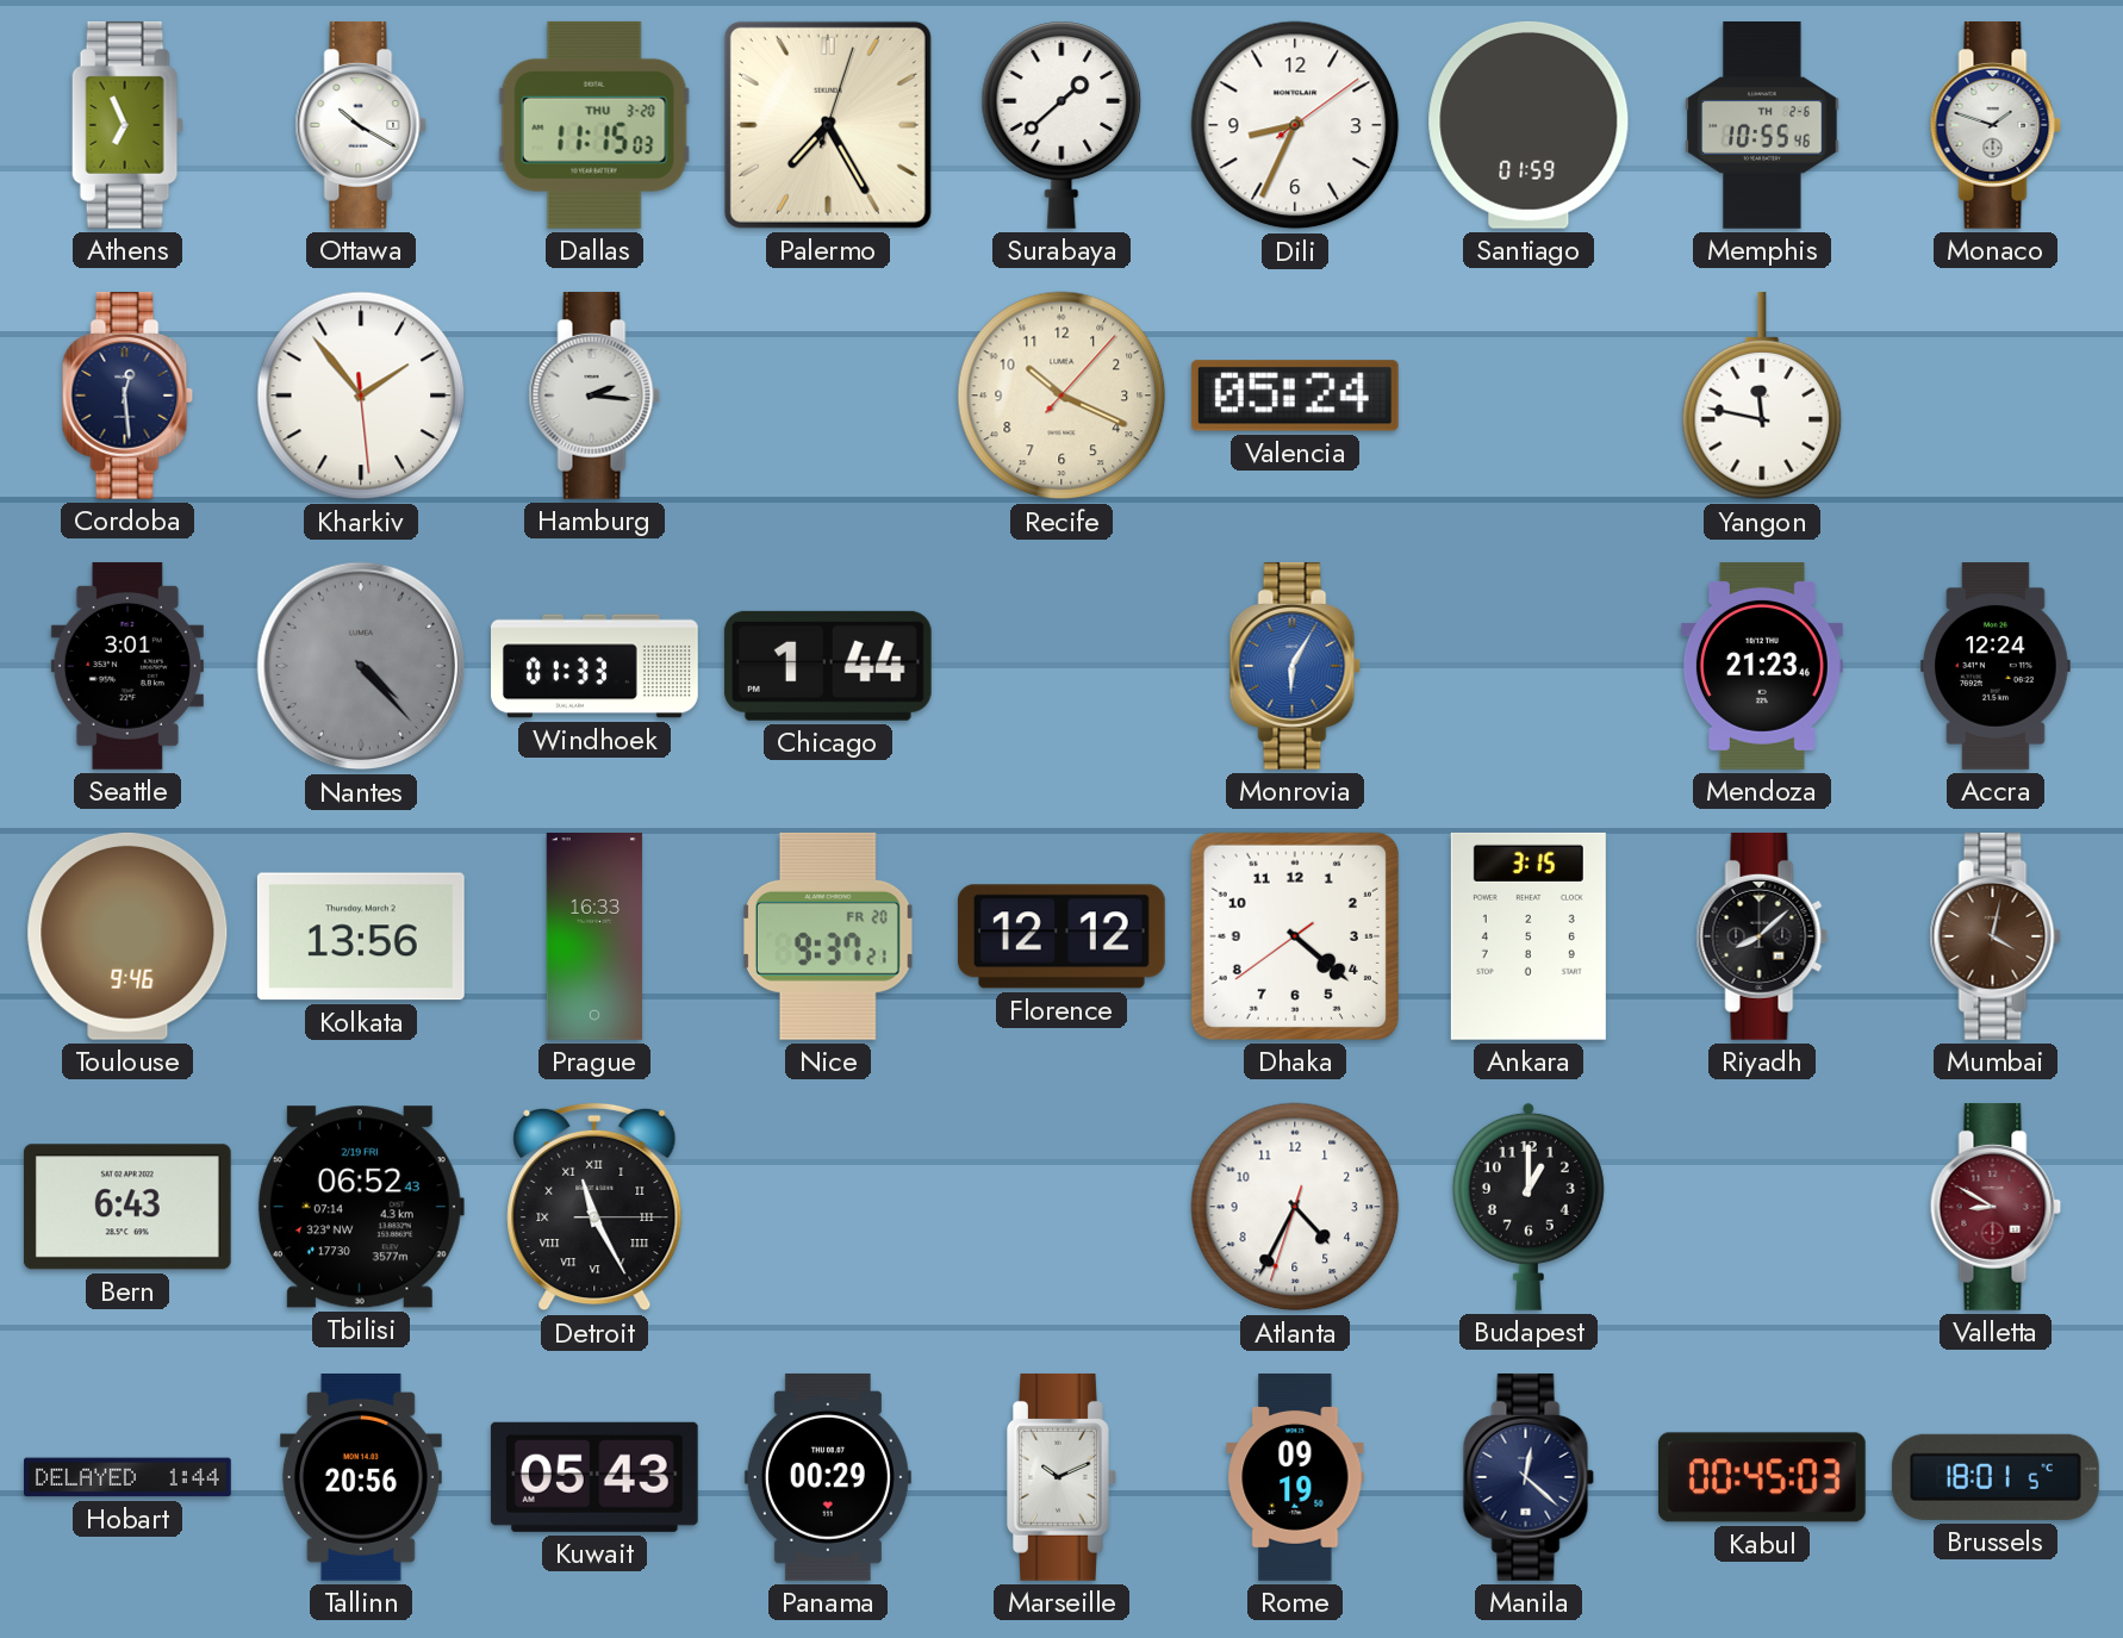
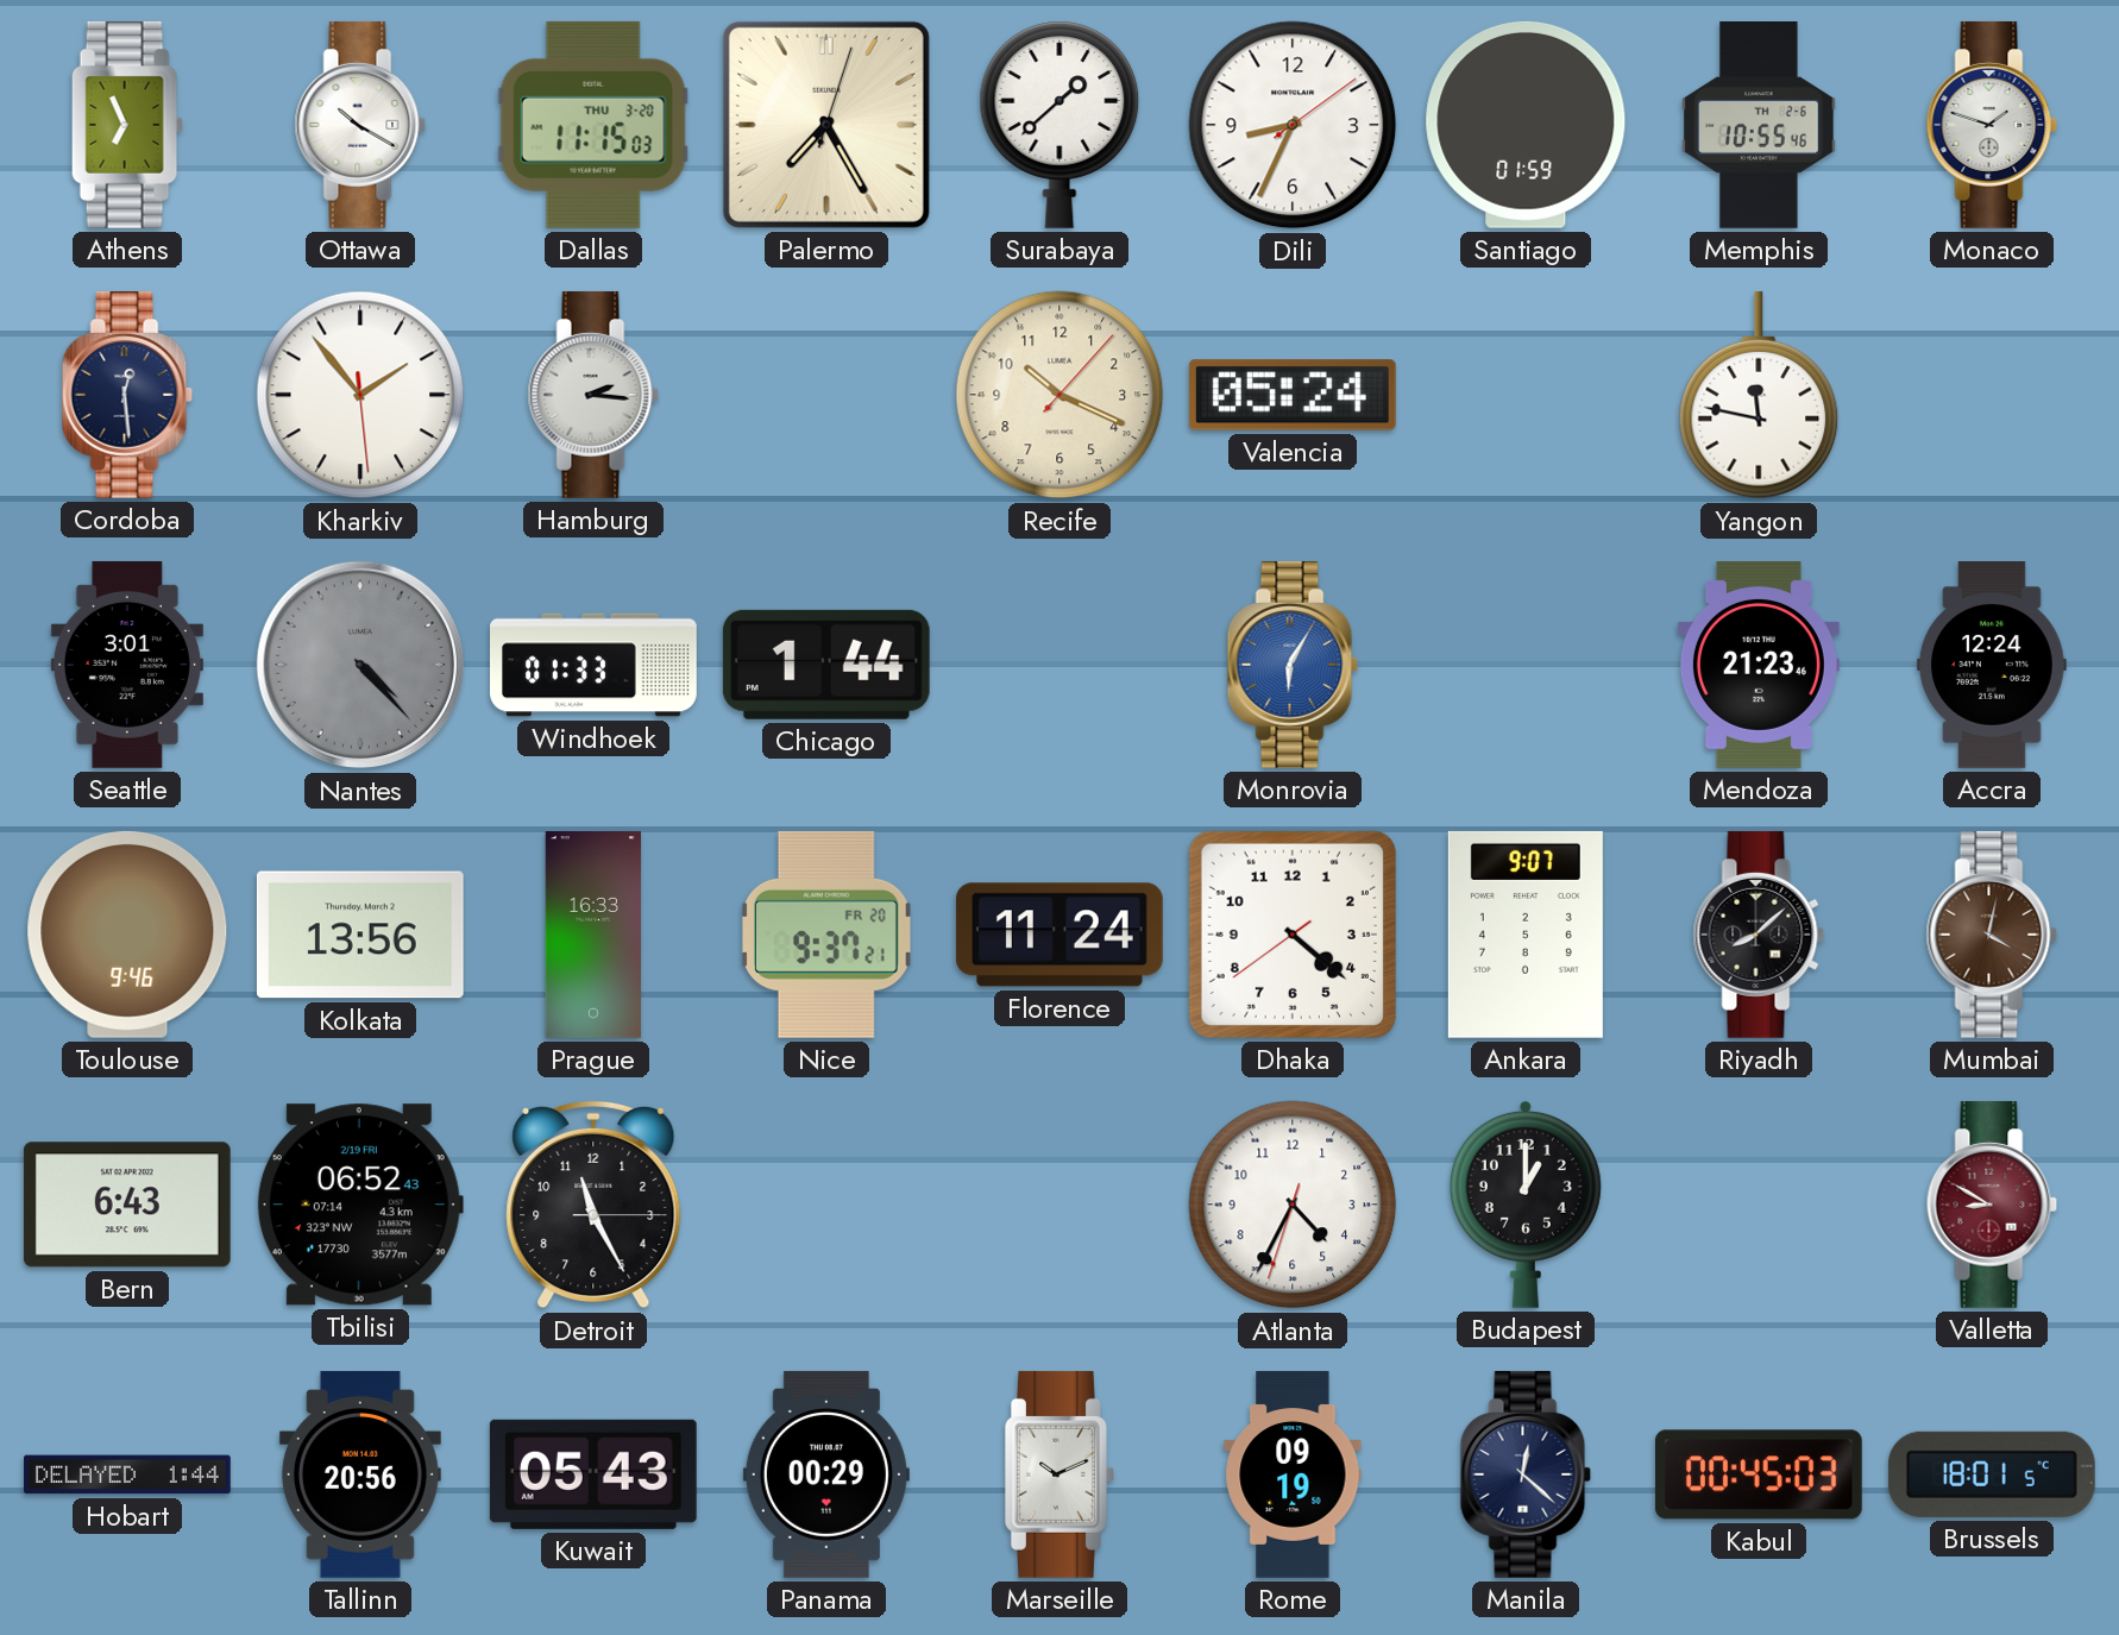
Florence: 12:12 -> 11:24 (1059, 935)
Ankara: 3:15 -> 9:07 (1526, 935)
Detroit numerals: Roman -> Arabic (593, 1205)
